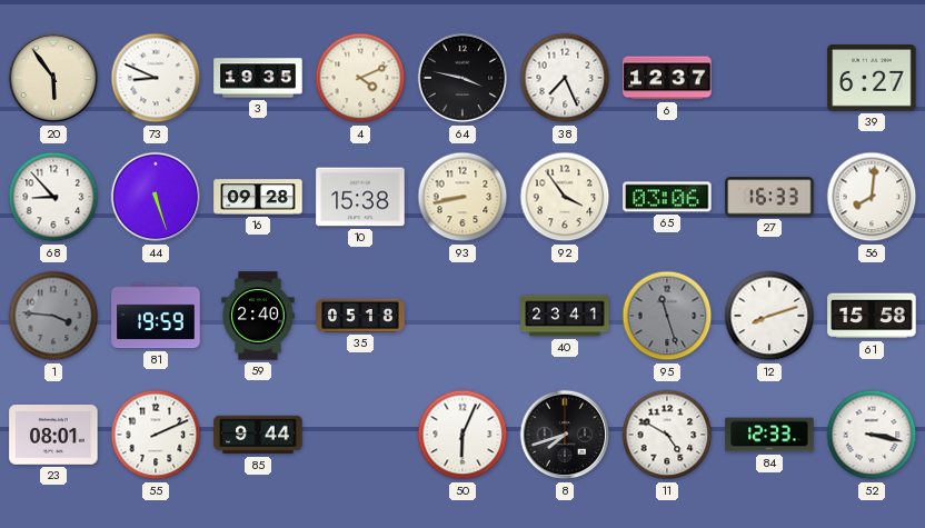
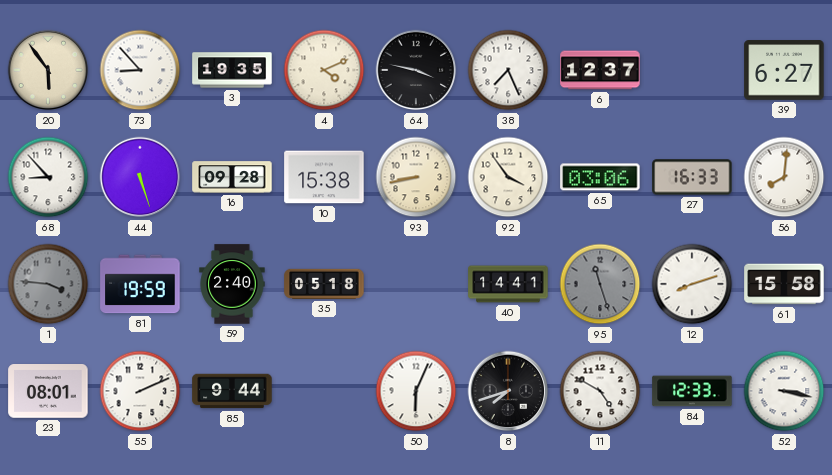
73: 8:49 -> 8:53 (140, 70)
40: 23:41 -> 14:41 (508, 284)
